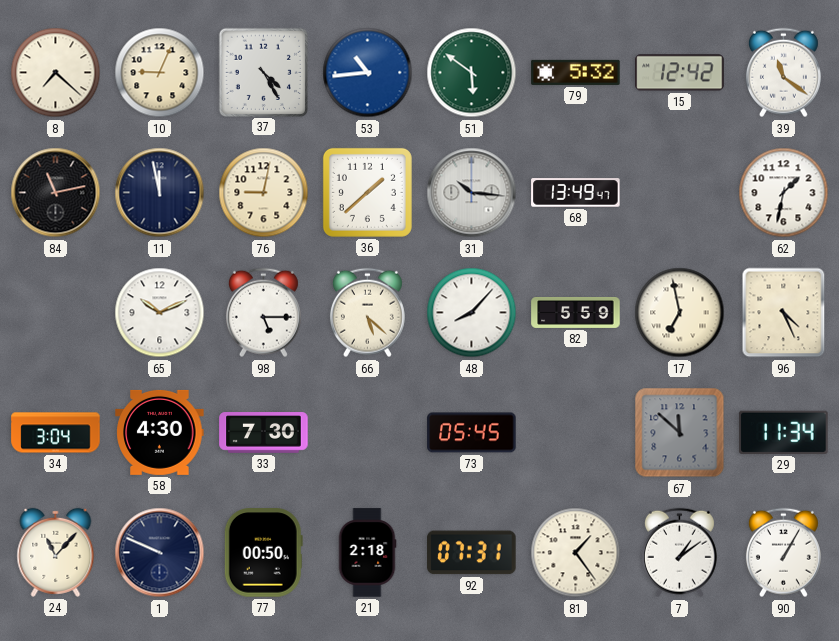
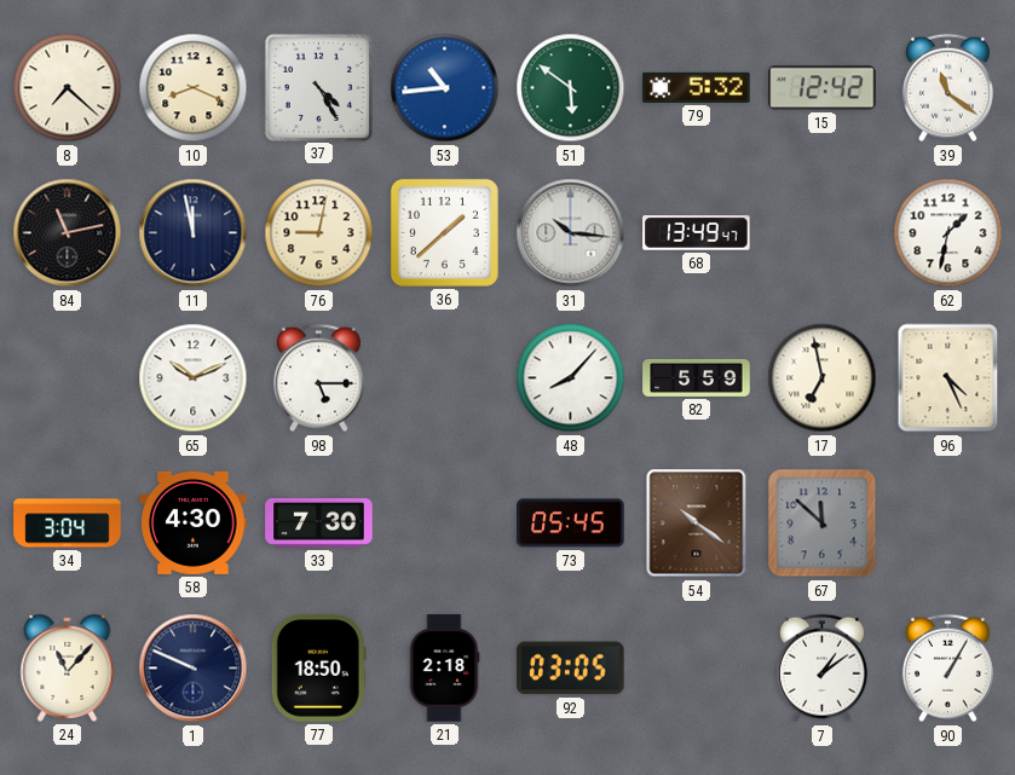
10: 9:04 -> 8:19 (194, 88)
66: 5:22 -> none (367, 313)
54: none -> 10:21 (697, 524)
29: 11:34 -> none (784, 432)
77: 00:50 -> 18:50 (318, 669)
92: 07:31 -> 03:05 (571, 669)
81: 1:24 -> none (576, 553)
